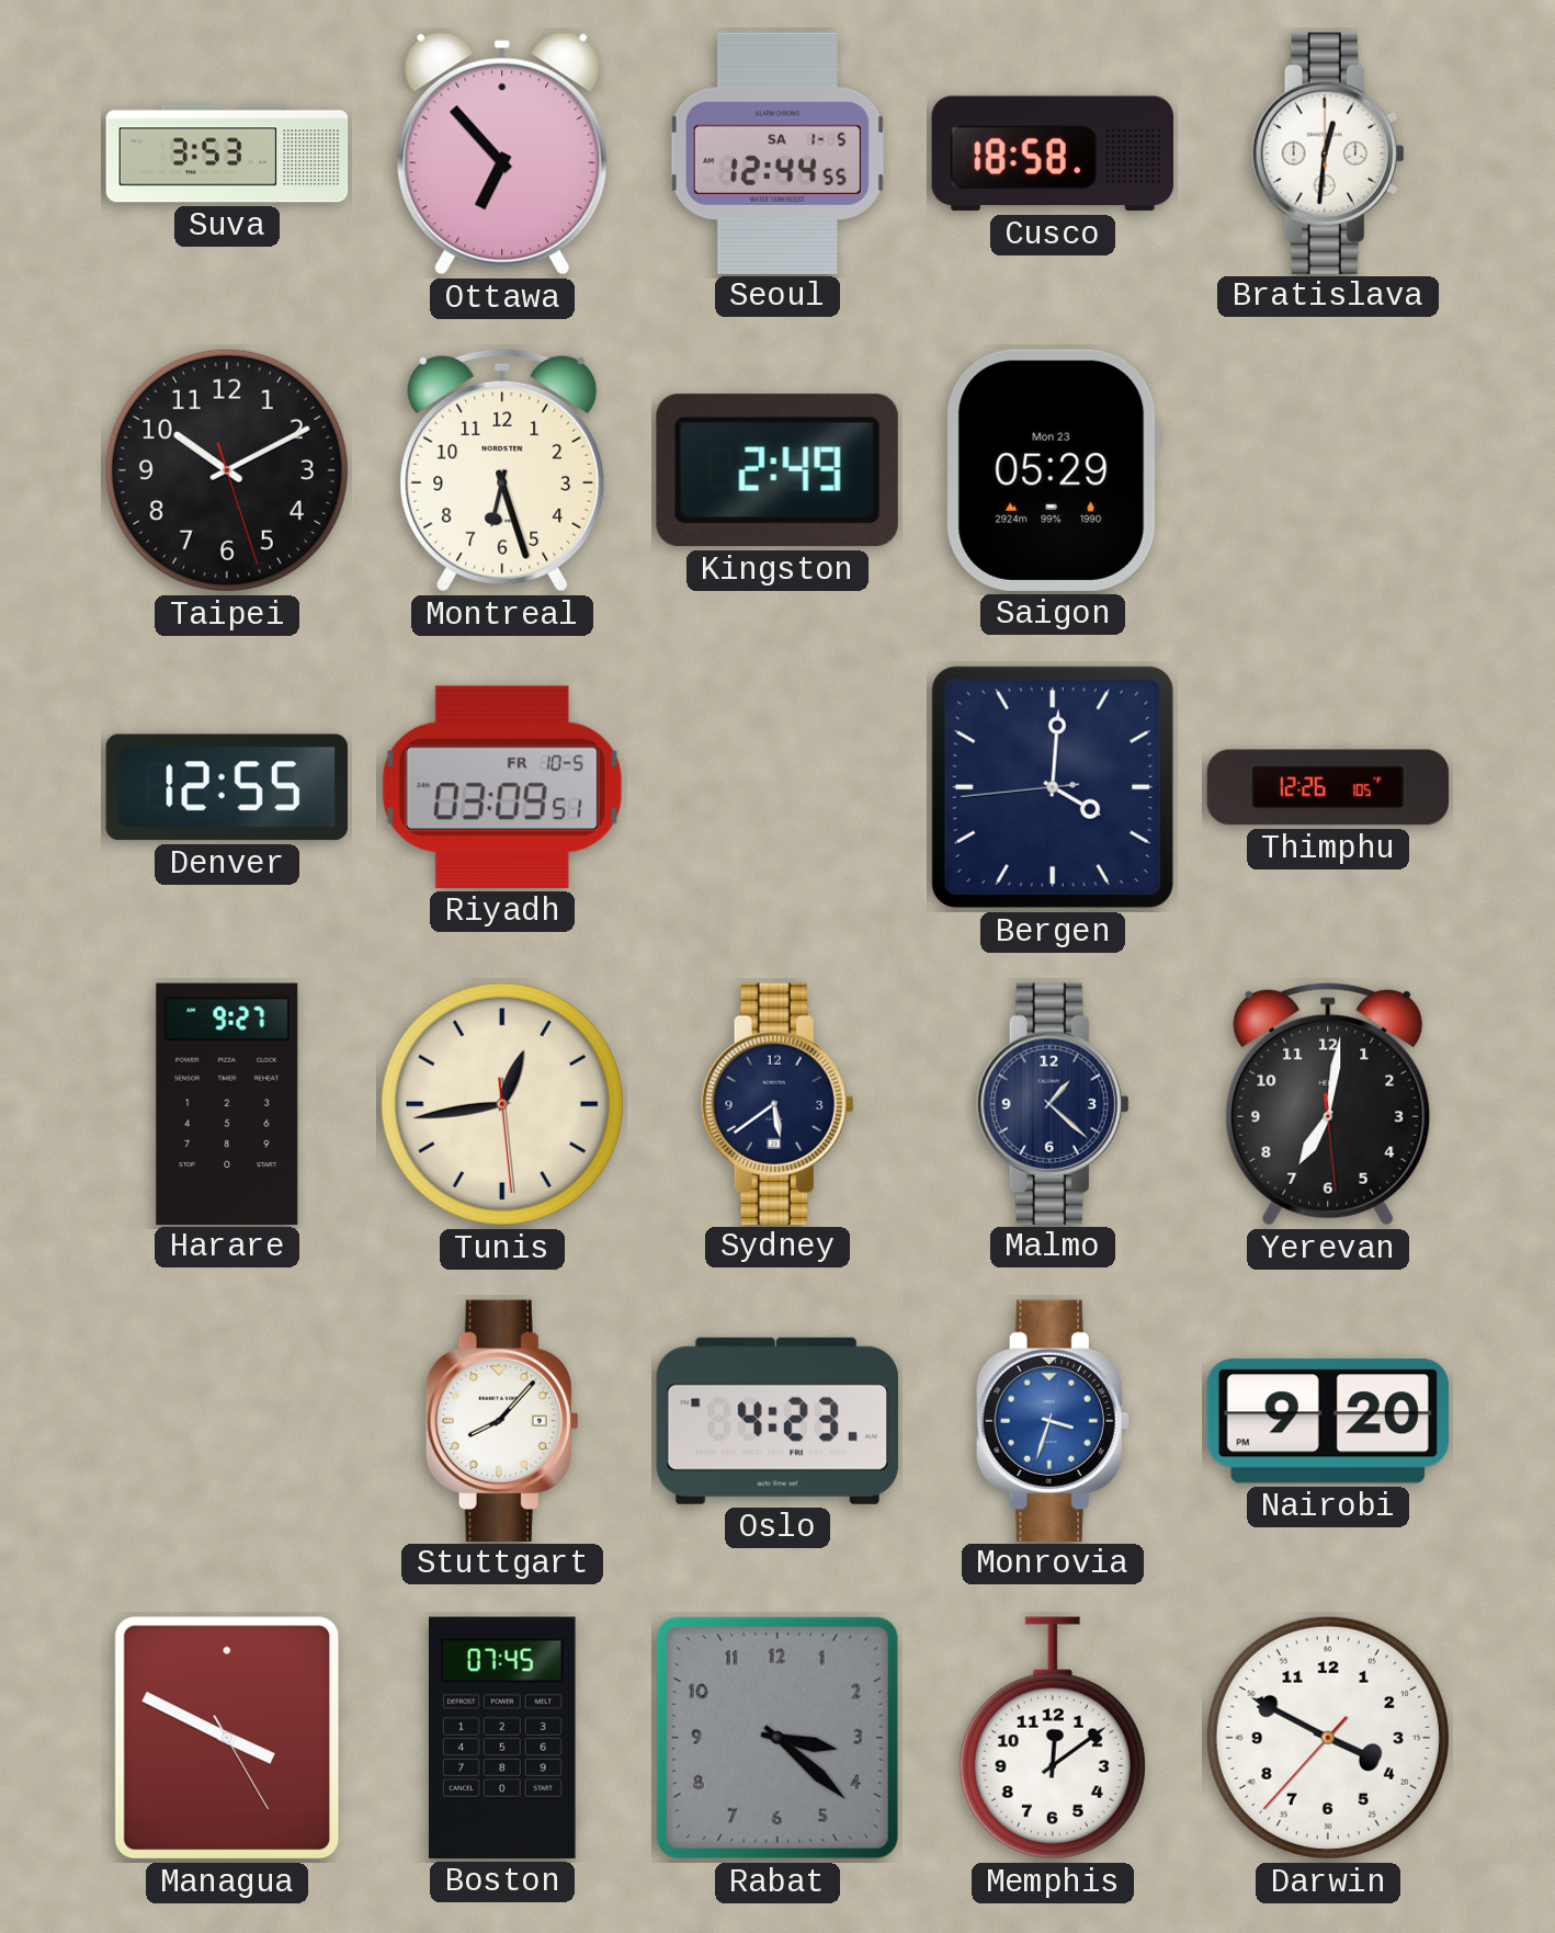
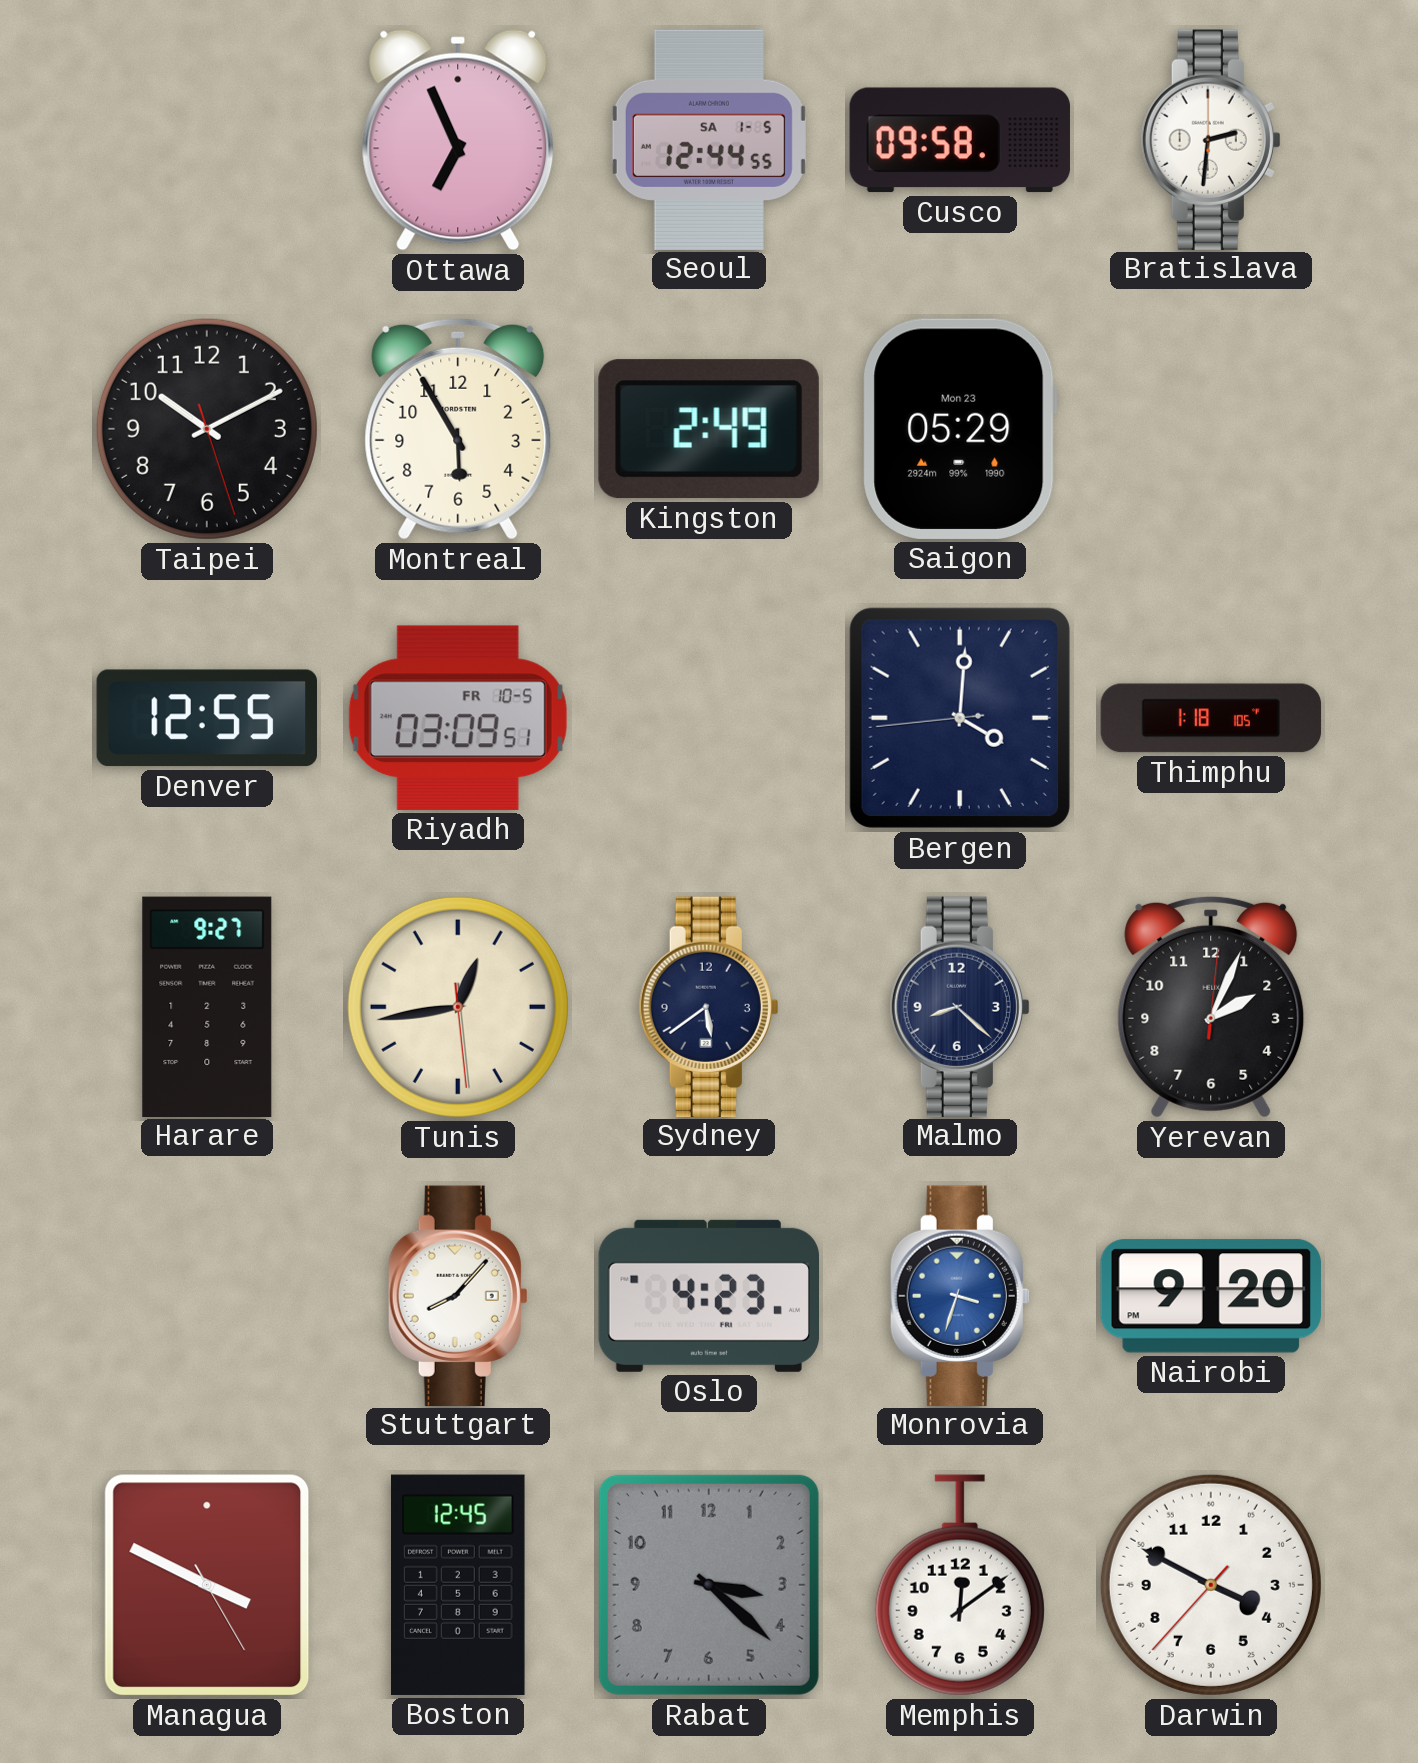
Suva: 3:53 -> none (227, 153)
Ottawa: 6:53 -> 6:56 (458, 140)
Cusco: 18:58 -> 09:58 (960, 140)
Bratislava: 12:31 -> 2:31 (1211, 139)
Montreal: 6:27 -> 5:55 (458, 429)
Thimphu: 12:26 -> 1:18 (1211, 718)
Malmo: 1:22 -> 8:22 (960, 1006)
Yerevan: 7:01 -> 2:04 (1211, 1007)
Boston: 07:45 -> 12:45 (459, 1585)
